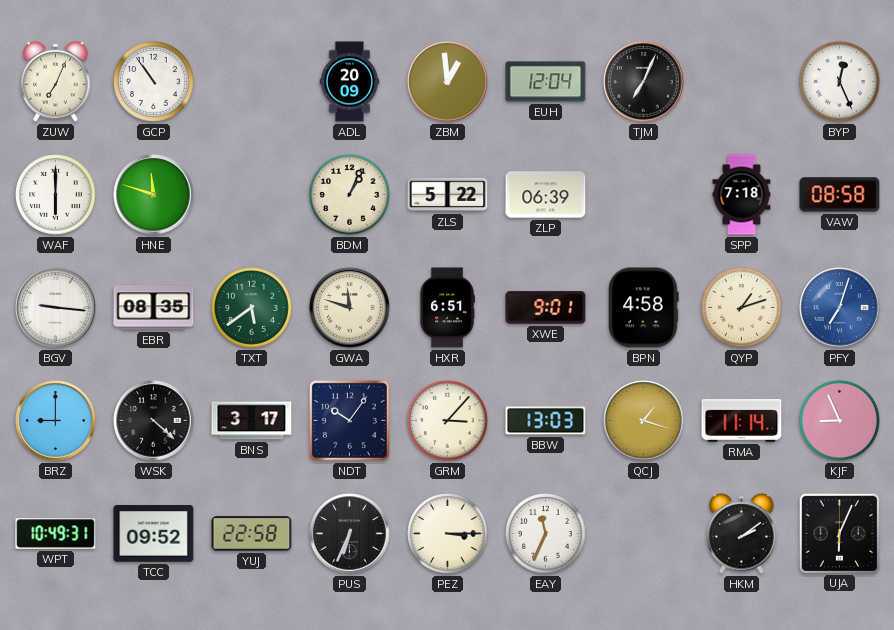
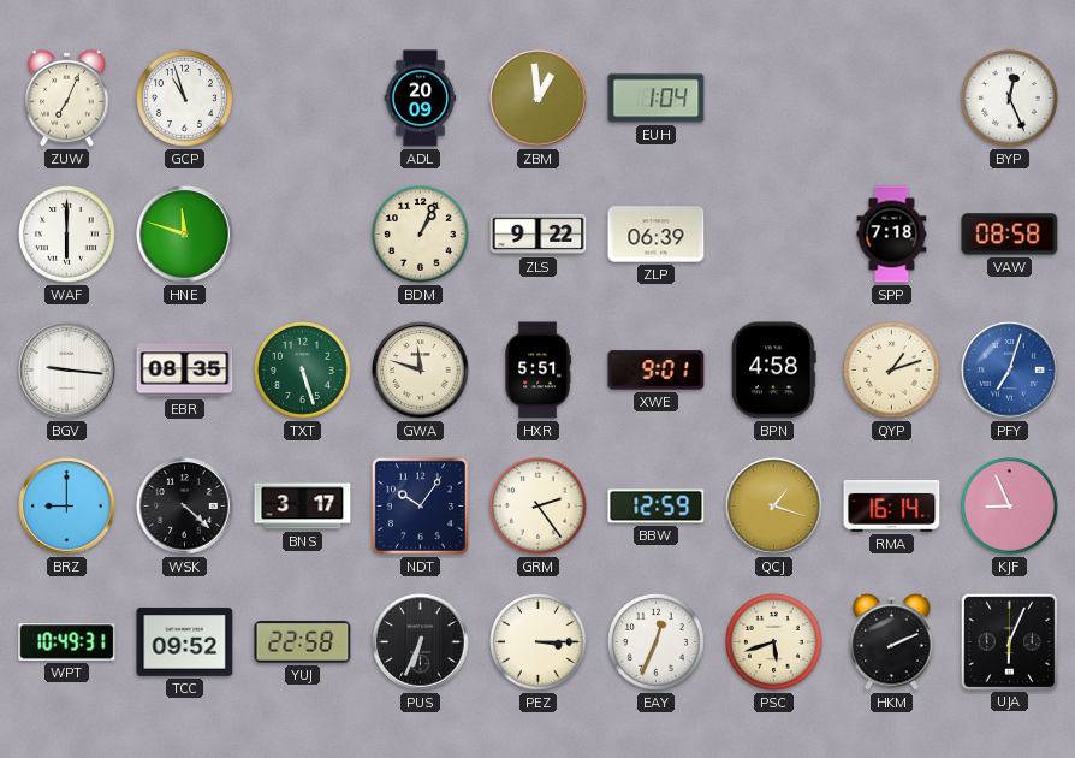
GCP: 10:54 -> 10:57 (185, 99)
EUH: 12:04 -> 1:04 (657, 99)
TJM: 7:04 -> none (644, 82)
ZLS: 5:22 -> 9:22 (539, 235)
TXT: 5:39 -> 5:27 (303, 371)
HXR: 6:51 -> 5:51 (537, 371)
GRM: 3:07 -> 2:24 (539, 507)
BBW: 13:03 -> 12:59 (657, 507)
RMA: 11:14 -> 16:14 (892, 505)
EAY: 11:34 -> 12:34 (657, 642)
PSC: none -> 5:42 (774, 642)
HKM: 2:09 -> 2:11 (892, 641)
